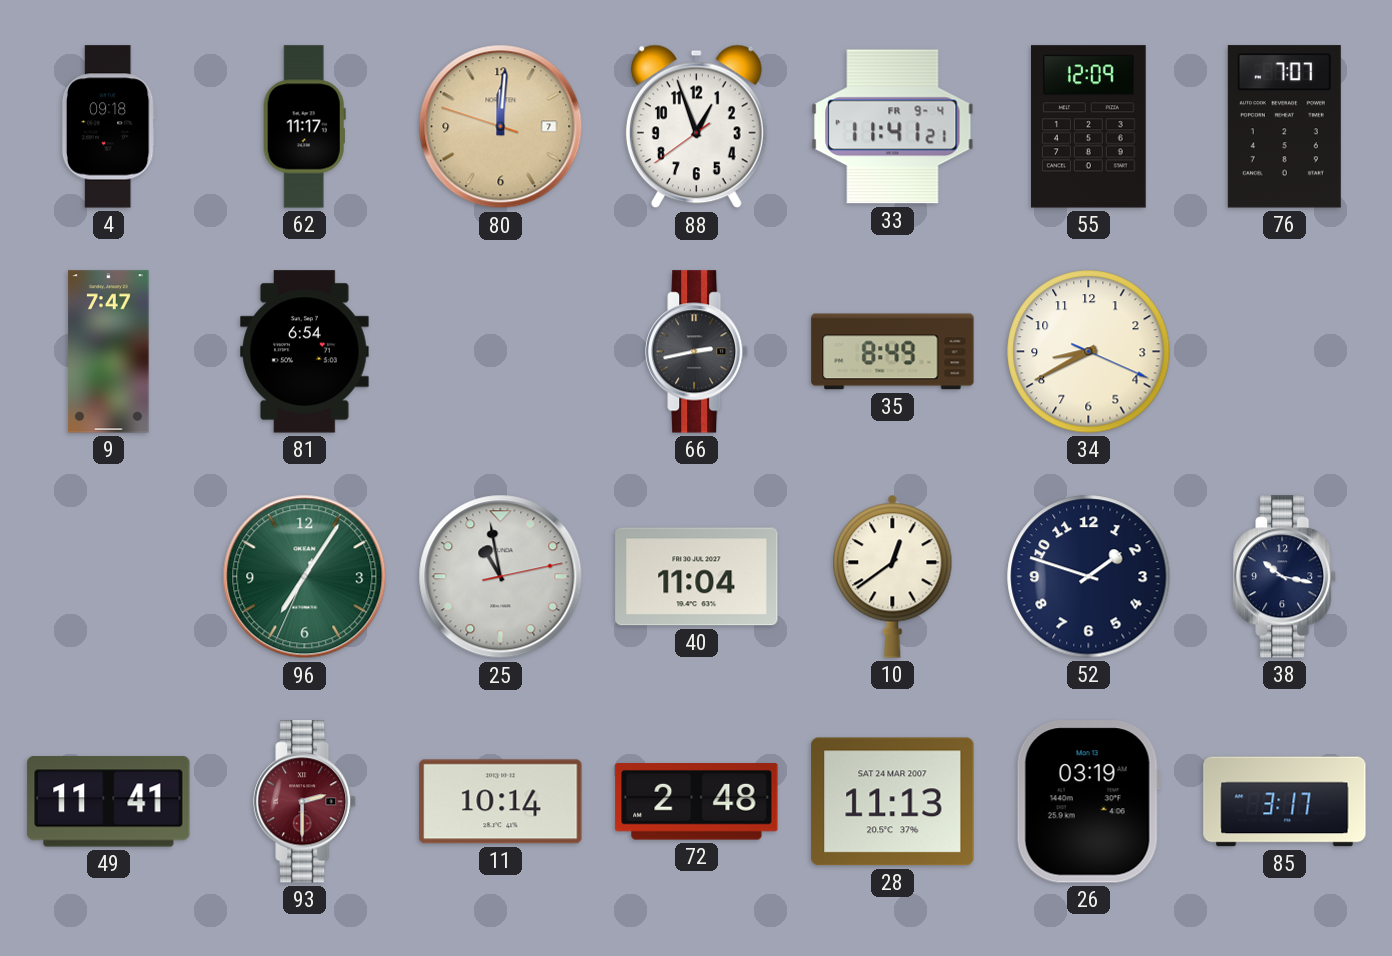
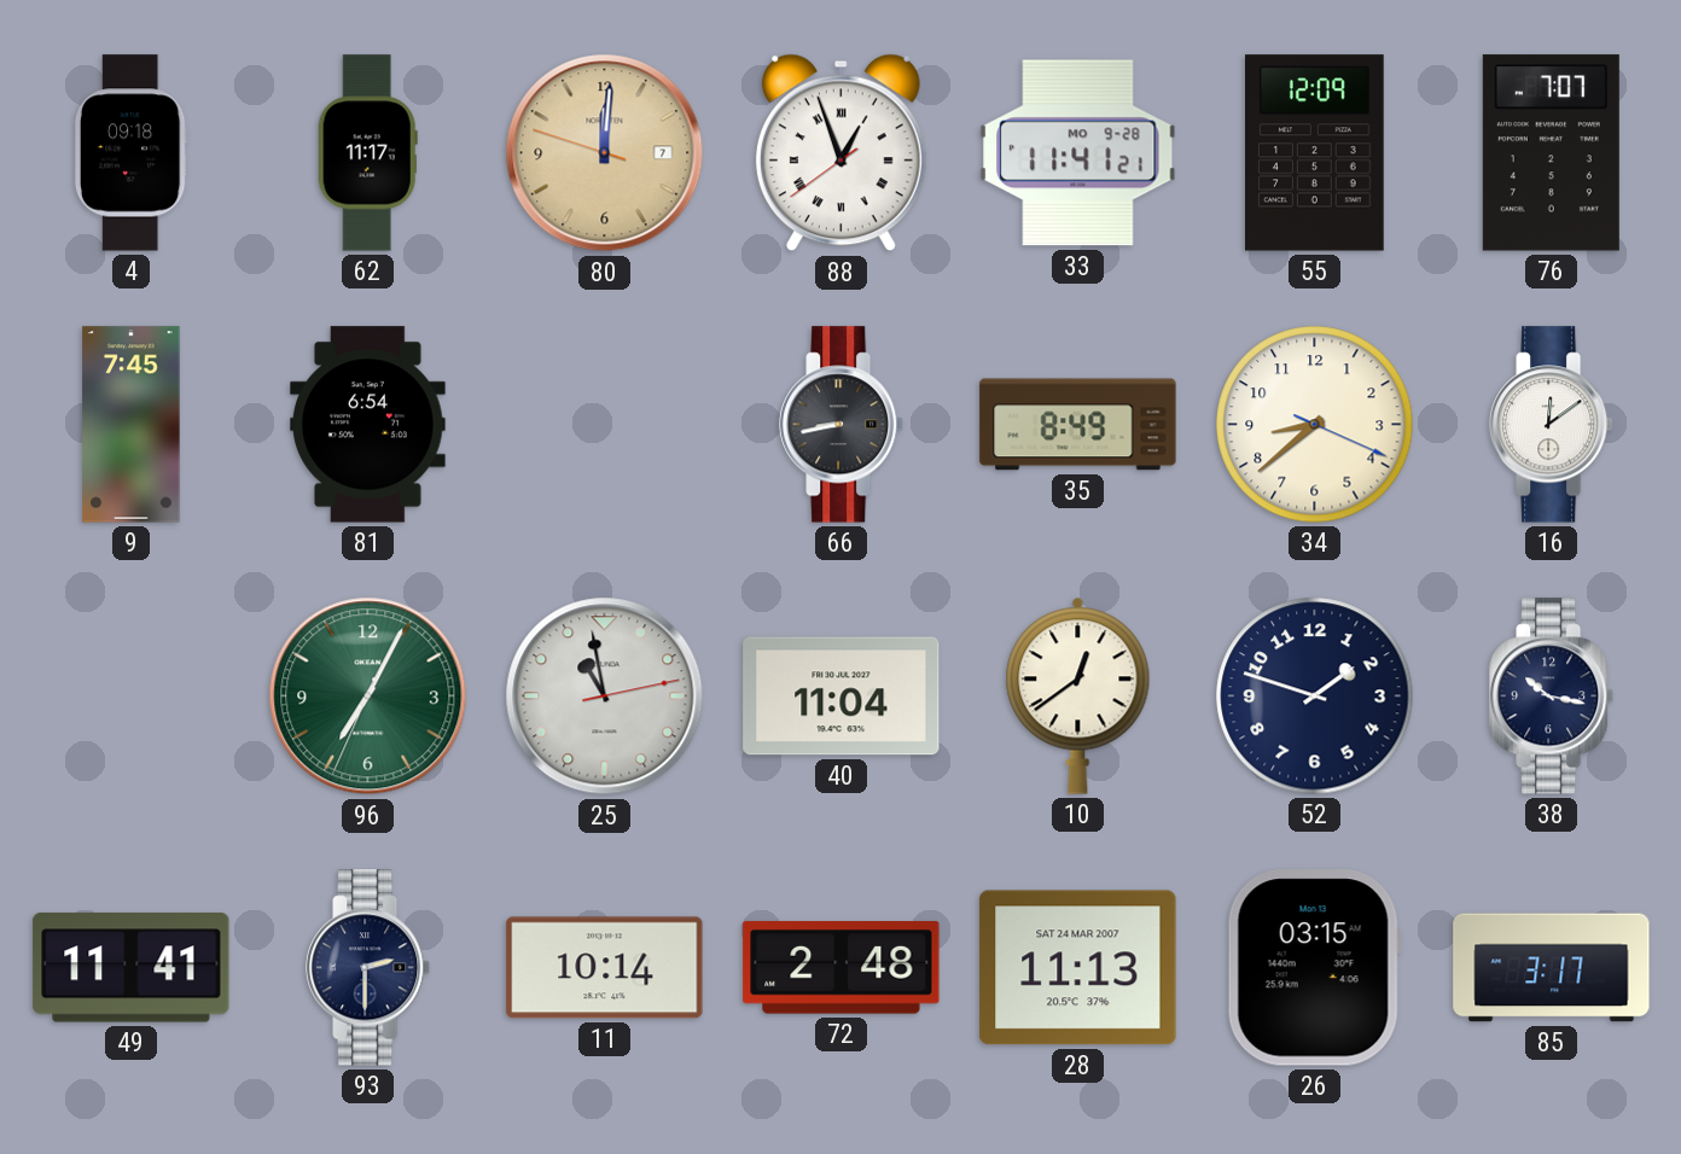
88 numerals: Arabic -> Roman (840, 153)
33 date: FR 9-4 -> MO 9-28 (1078, 153)
9: 7:47 -> 7:45 (132, 425)
66: 2:43 -> 8:43 (843, 425)
34: 8:40 -> 8:38 (1315, 425)
16: none -> 12:09 (1553, 425)
96: 7:05 -> 7:04 (368, 697)
93 dial: burgundy -> navy (370, 968)
26: 03:19 -> 03:15 (1314, 968)
